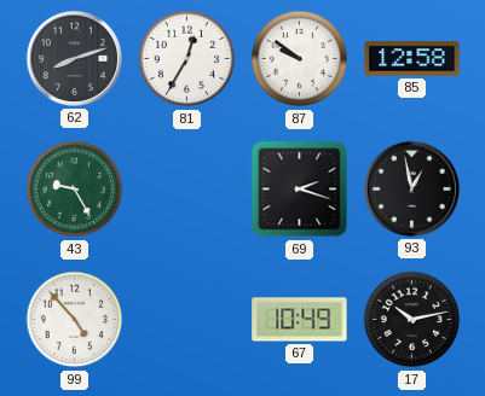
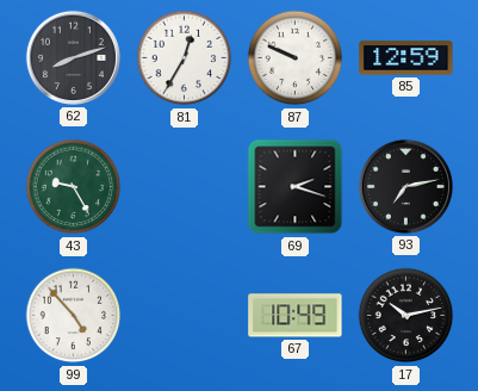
87: 9:51 -> 9:49 (296, 58)
85: 12:58 -> 12:59 (406, 58)
93: 12:58 -> 7:13 (405, 186)
